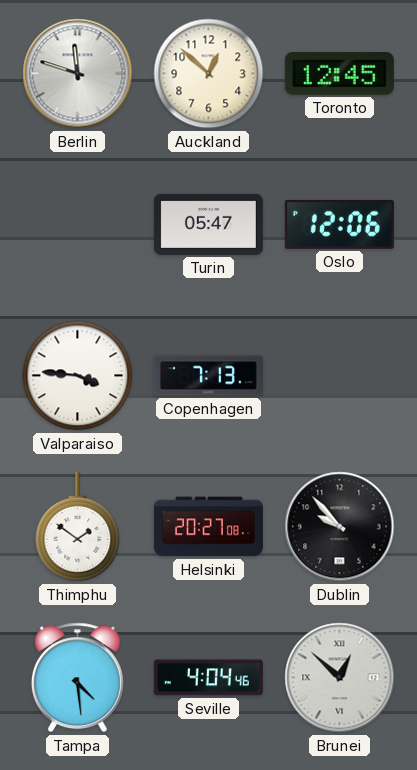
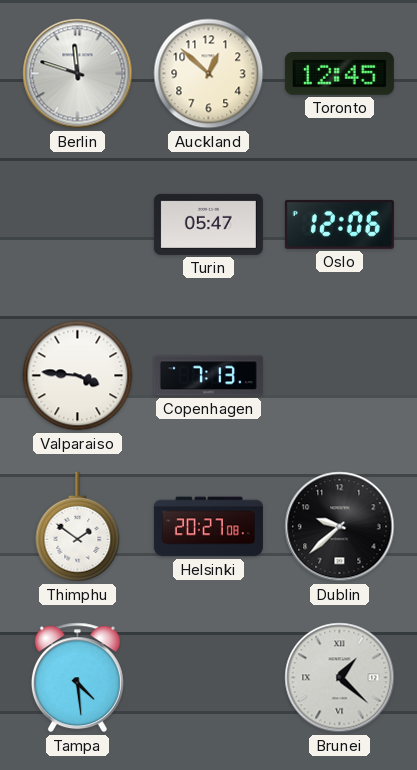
Dublin: 9:53 -> 9:38 (340, 527)
Seville: 4:04 -> none (208, 678)
Brunei: 12:52 -> 1:22 (340, 678)
